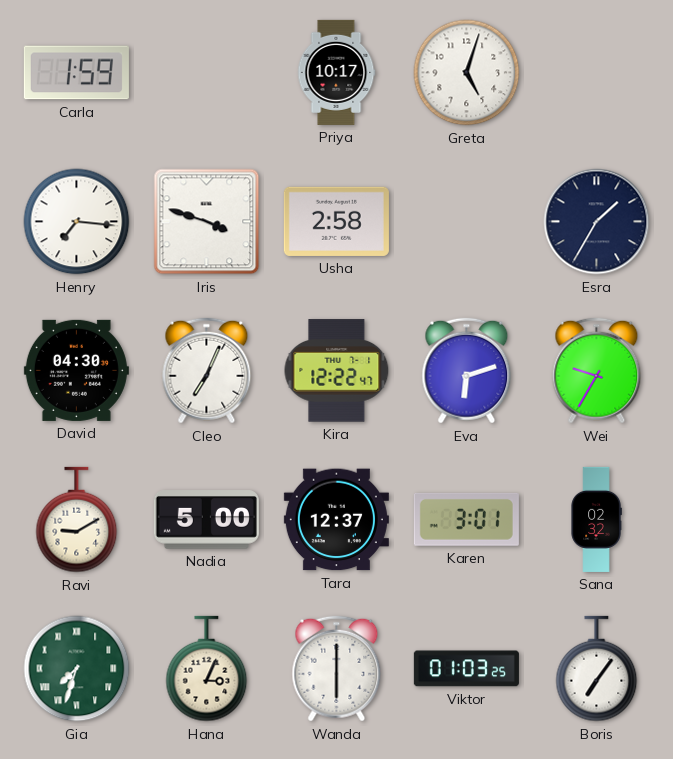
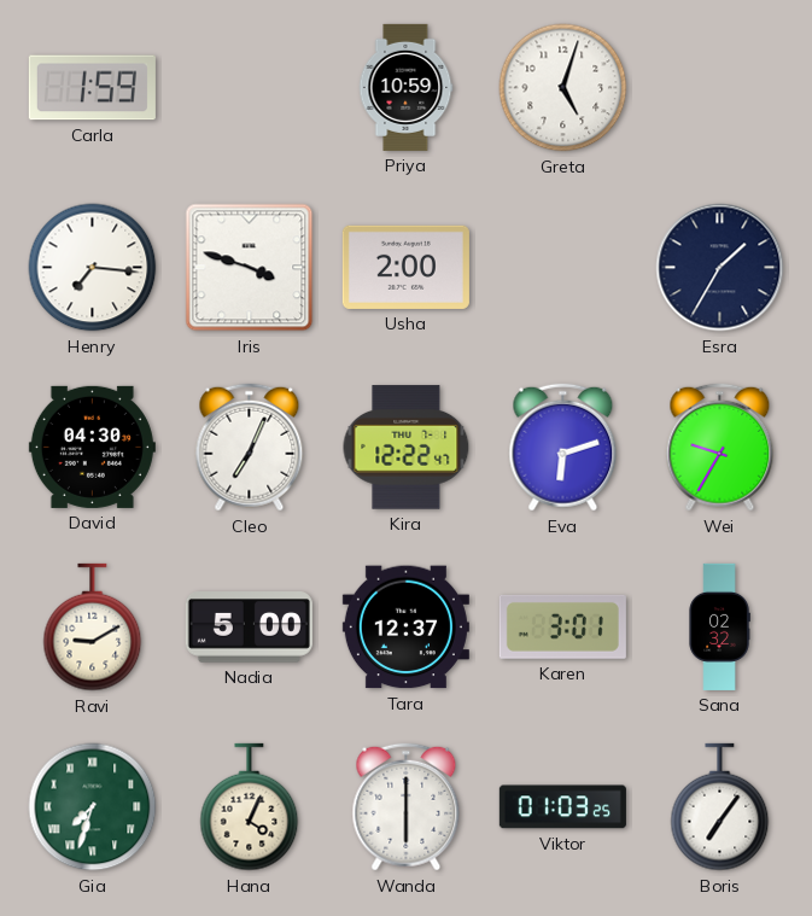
Priya: 10:17 -> 10:59 (405, 87)
Usha: 2:58 -> 2:00 (405, 267)
Hana: 3:04 -> 4:04 (250, 807)
